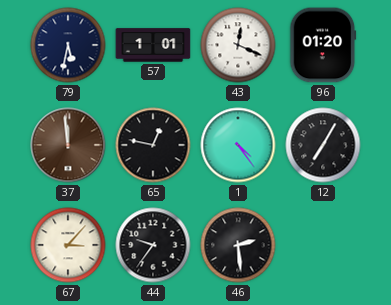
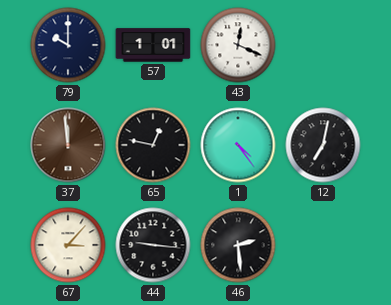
79: 5:32 -> 10:00 (68, 45)
96: 01:20 -> none (323, 45)
12: 7:05 -> 7:02 (323, 145)
44: 9:36 -> 9:16 (153, 245)
